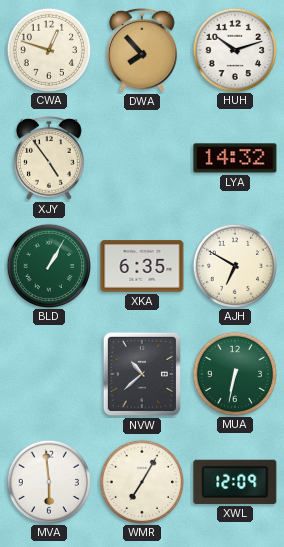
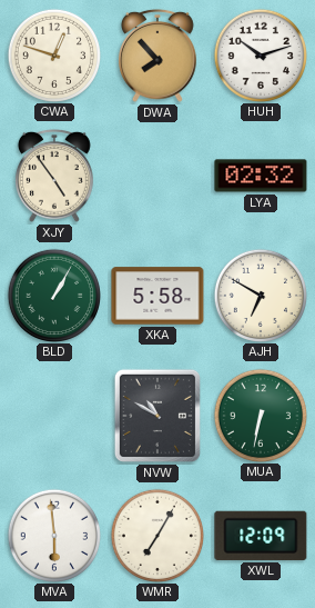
LYA: 14:32 -> 02:32 (261, 176)
XKA: 6:35 -> 5:58 (157, 296)
NVW: 10:38 -> 10:50 (157, 416)
